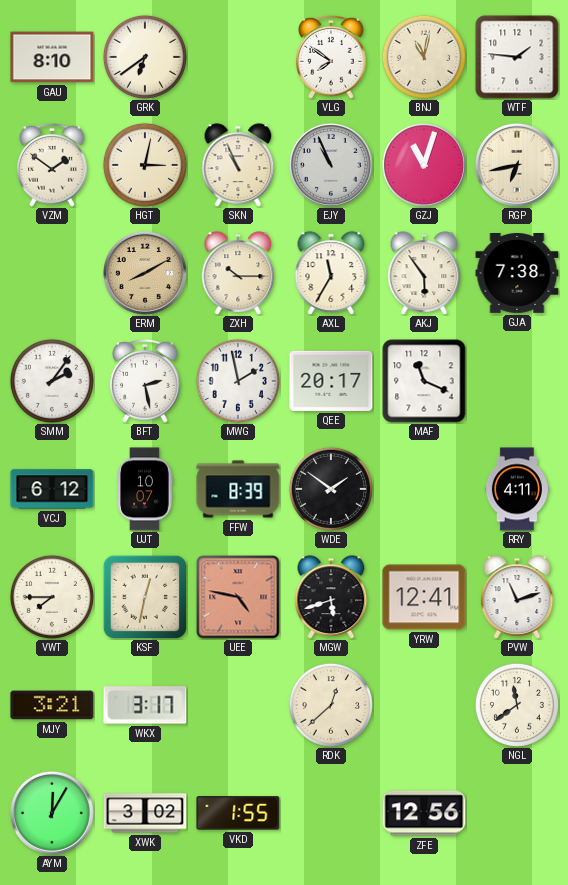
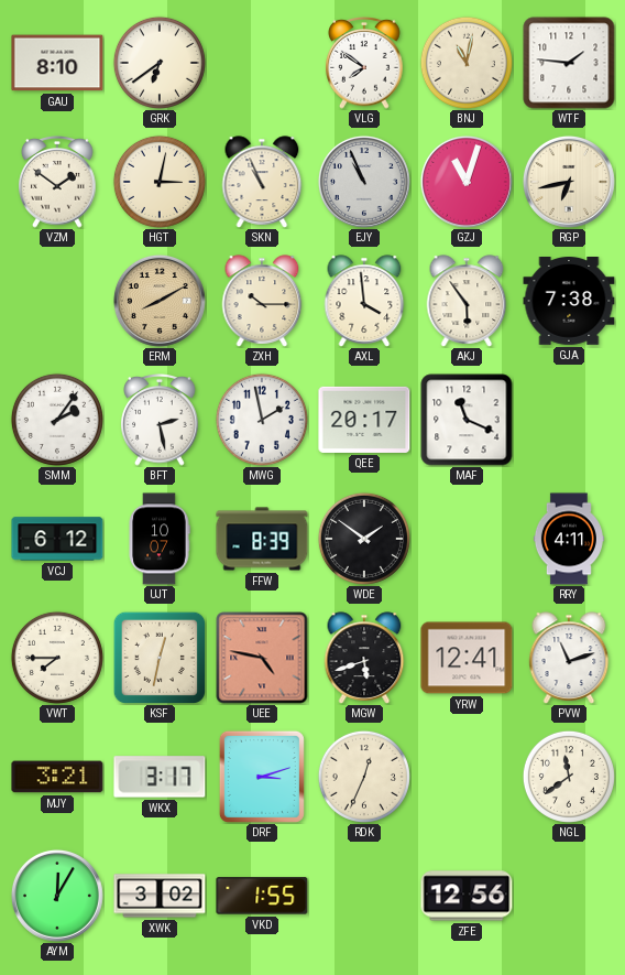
AXL: 11:35 -> 3:59 (364, 301)
DRF: none -> 3:12 (262, 777)
RDK: 12:38 -> 12:34 (364, 777)
